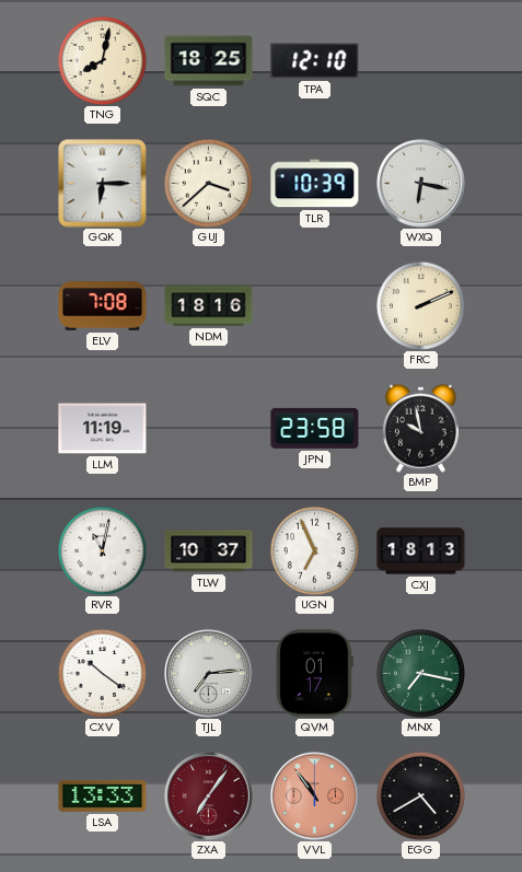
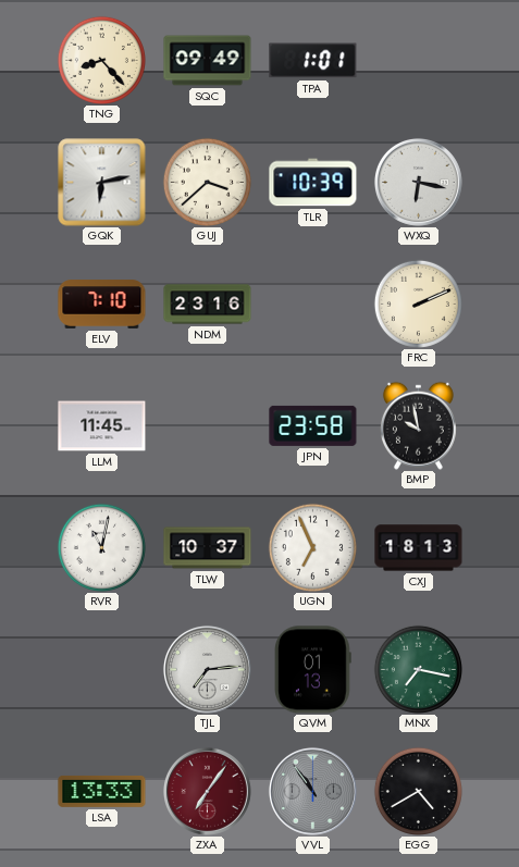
TNG: 8:02 -> 8:23 (101, 60)
SQC: 18:25 -> 09:49 (208, 61)
TPA: 12:10 -> 1:01 (313, 61)
GQK: 6:15 -> 6:13 (102, 183)
ELV: 7:08 -> 7:10 (102, 305)
NDM: 18:16 -> 23:16 (208, 305)
LLM: 11:19 -> 11:45 (102, 426)
CXV: 10:21 -> none (102, 673)
QVM: 01:17 -> 01:13 (313, 670)
VVL dial: salmon -> grey (312, 791)
